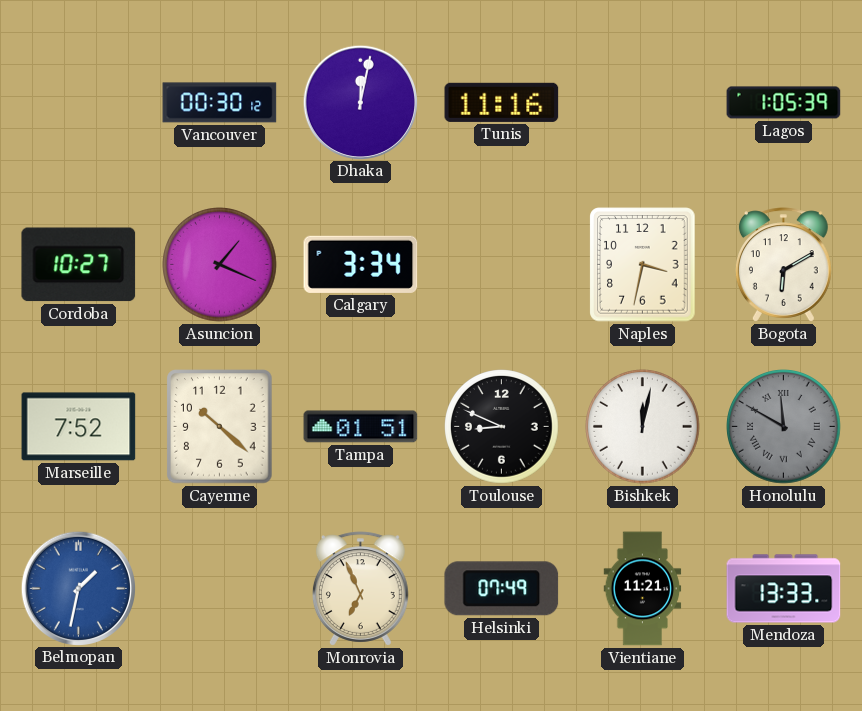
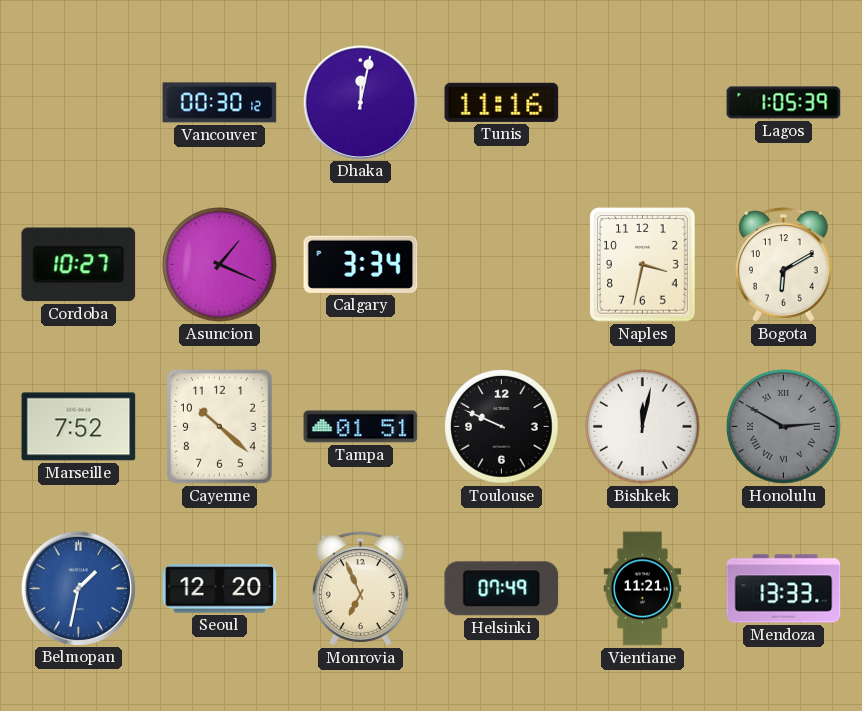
Toulouse: 8:49 -> 9:49 (502, 427)
Honolulu: 11:50 -> 2:50 (784, 427)
Seoul: none -> 12:20 (220, 589)
